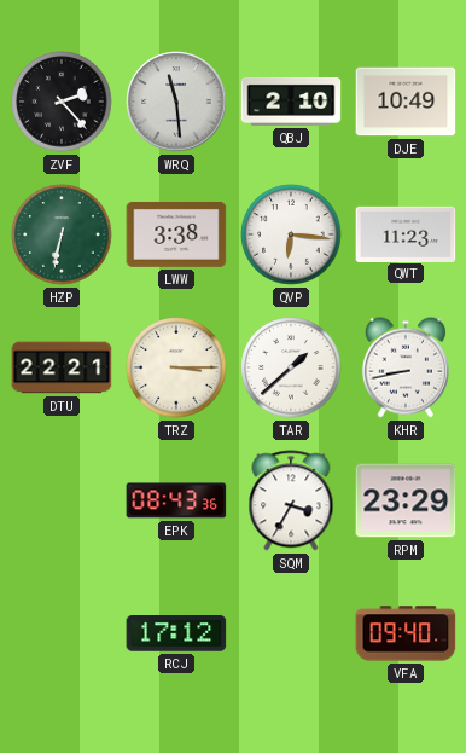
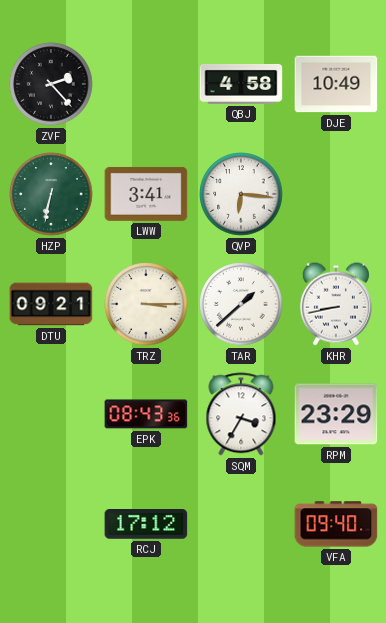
WRQ: 11:29 -> none (176, 102)
QBJ: 2:10 -> 4:58 (241, 84)
LWW: 3:38 -> 3:41 (146, 194)
QWT: 11:23 -> none (406, 233)
DTU: 22:21 -> 09:21 (51, 304)
